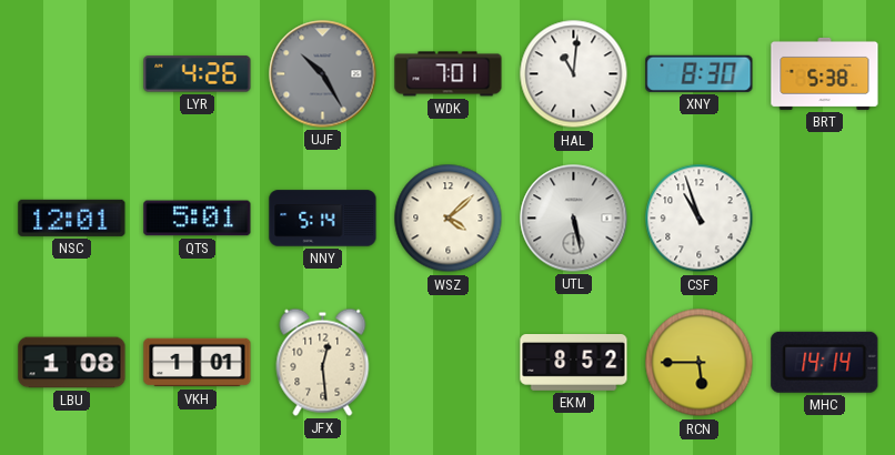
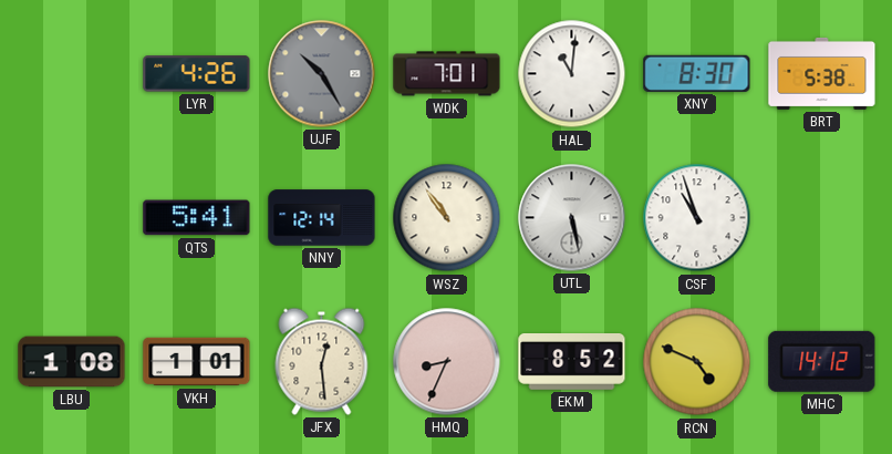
NSC: 12:01 -> none (72, 218)
QTS: 5:01 -> 5:41 (197, 218)
NNY: 5:14 -> 12:14 (322, 218)
WSZ: 4:08 -> 10:54 (447, 218)
HMQ: none -> 8:34 (447, 362)
RCN: 5:45 -> 4:49 (697, 362)
MHC: 14:14 -> 14:12 (822, 361)
